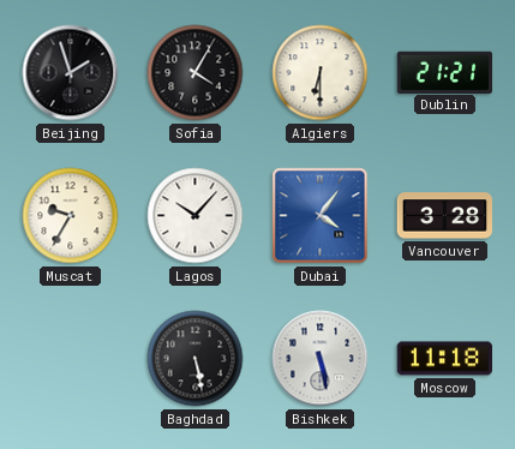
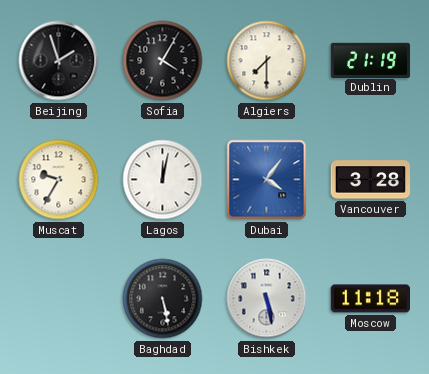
Algiers: 6:30 -> 7:30 (267, 61)
Dublin: 21:21 -> 21:19 (371, 60)
Lagos: 10:07 -> 12:02 (163, 180)
